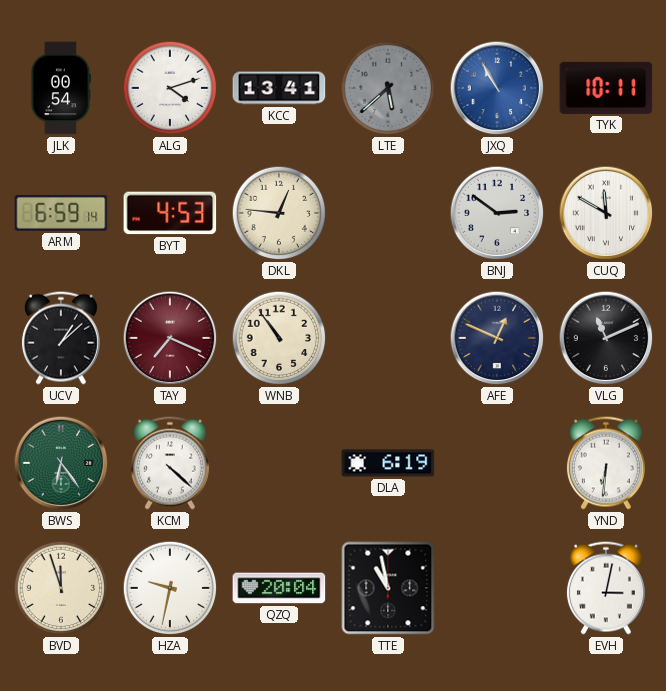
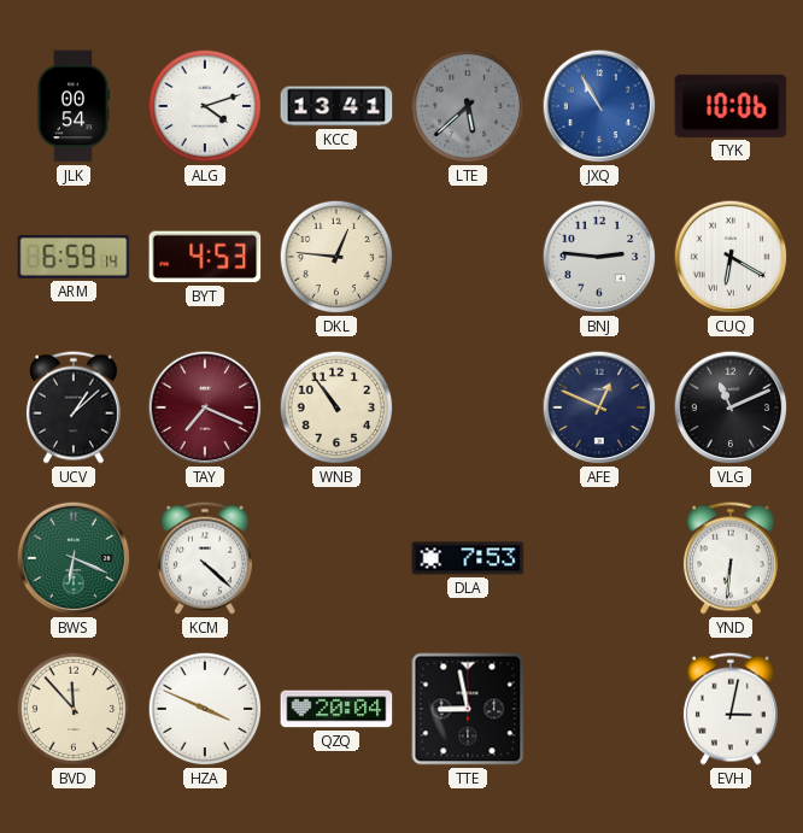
TYK: 10:11 -> 10:06 (731, 106)
BNJ: 2:51 -> 2:46 (599, 257)
CUQ: 11:50 -> 6:20 (731, 257)
BWS: 6:24 -> 6:19 (74, 558)
DLA: 6:19 -> 7:53 (468, 558)
BVD: 11:57 -> 11:53 (74, 709)
HZA: 9:32 -> 3:49 (205, 709)
TTE: 10:58 -> 8:58 (468, 709)
